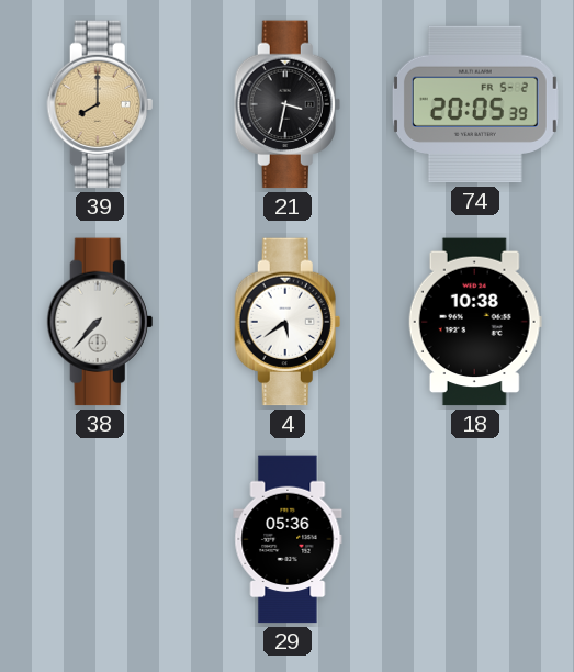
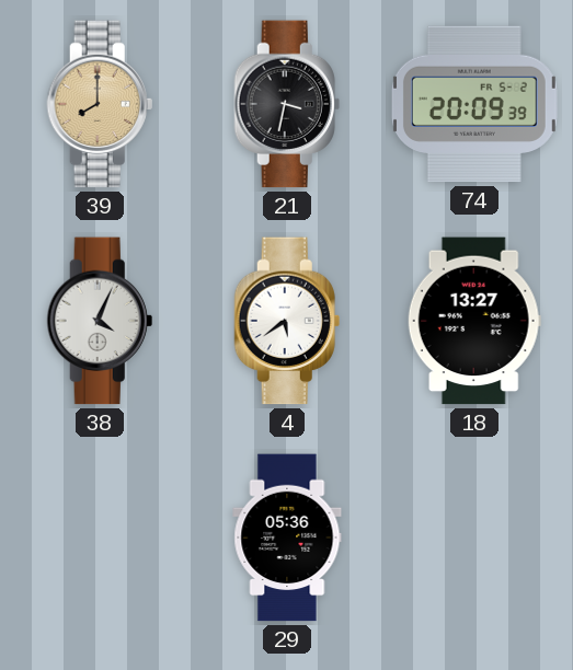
74: 20:05 -> 20:09 (474, 104)
38: 7:37 -> 4:04 (100, 321)
18: 10:38 -> 13:27 (474, 321)
